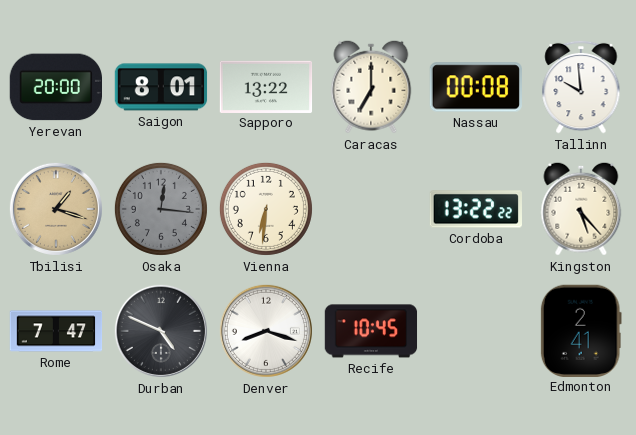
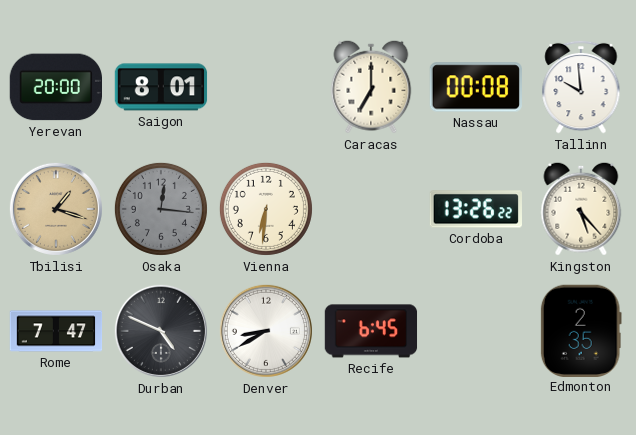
Sapporo: 13:22 -> none (266, 86)
Cordoba: 13:22 -> 13:26 (475, 209)
Denver: 8:18 -> 8:40 (266, 331)
Recife: 10:45 -> 6:45 (371, 331)
Edmonton: 2:41 -> 2:35 (581, 330)
